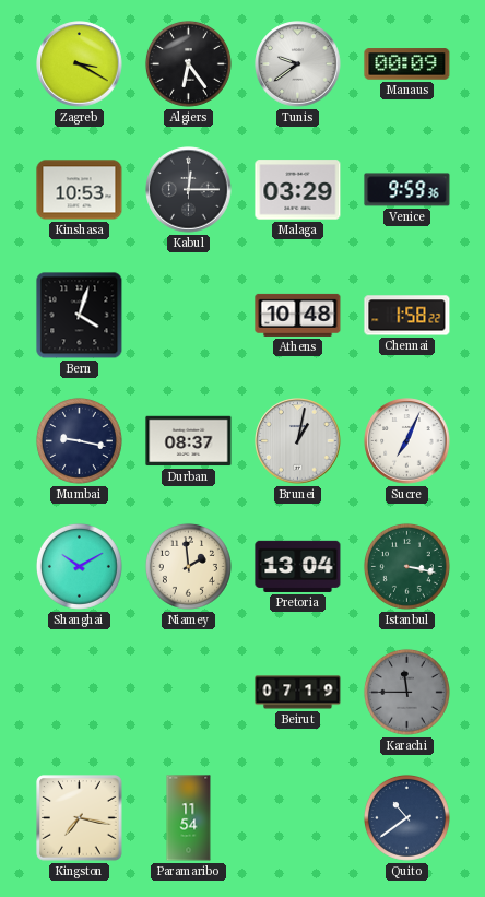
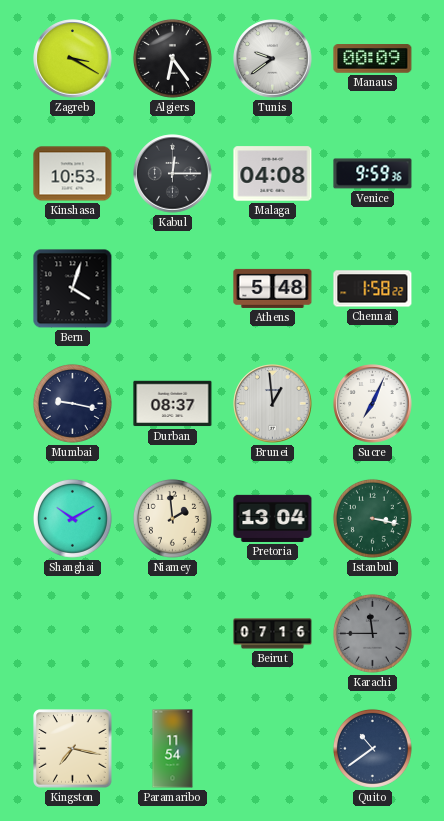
Malaga: 03:29 -> 04:08 (273, 174)
Athens: 10:48 -> 5:48 (273, 288)
Brunei: 1:02 -> 12:59 (273, 404)
Beirut: 07:19 -> 07:16 (273, 634)
